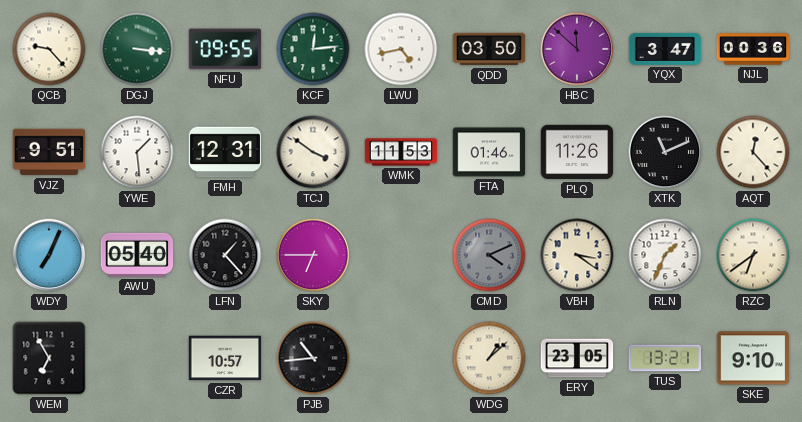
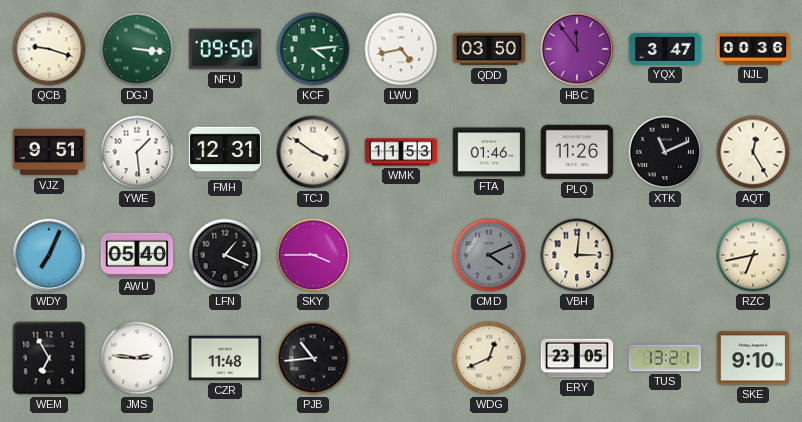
QCB: 9:23 -> 9:18 (49, 49)
NFU: 09:55 -> 09:50 (225, 49)
KCF: 12:14 -> 4:14 (313, 49)
HBC: 11:52 -> 11:54 (577, 49)
AQT: 12:23 -> 12:25 (753, 152)
LFN: 1:23 -> 1:19 (225, 255)
SKY: 6:45 -> 3:45 (313, 255)
VBH: 3:21 -> 3:01 (577, 255)
RLN: 1:34 -> none (665, 255)
RZC: 6:39 -> 6:43 (753, 255)
JMS: none -> 2:46 (137, 358)
CZR: 10:57 -> 11:48 (225, 358)
WDG: 1:08 -> 12:41 (489, 358)
